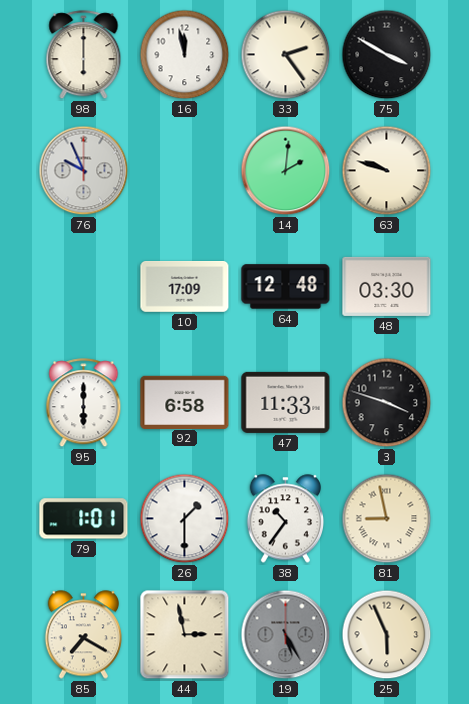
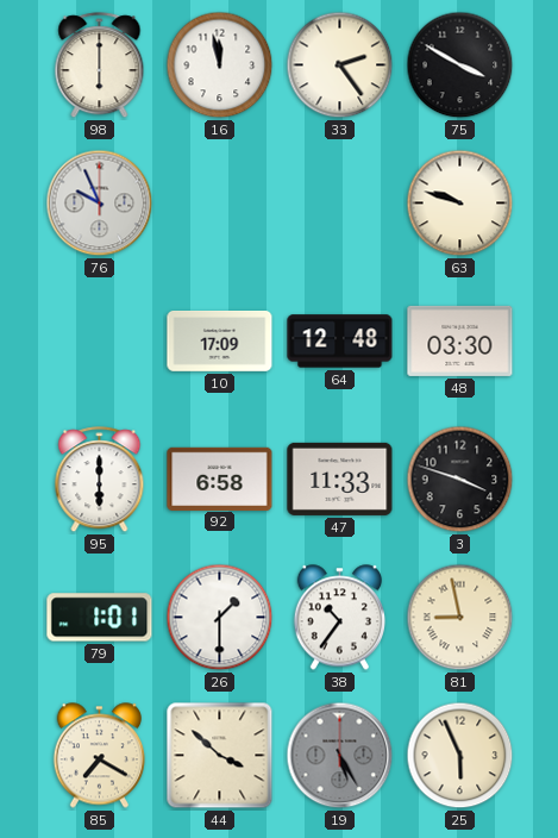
14: 2:01 -> none (286, 171)
44: 2:58 -> 3:52 (220, 756)
